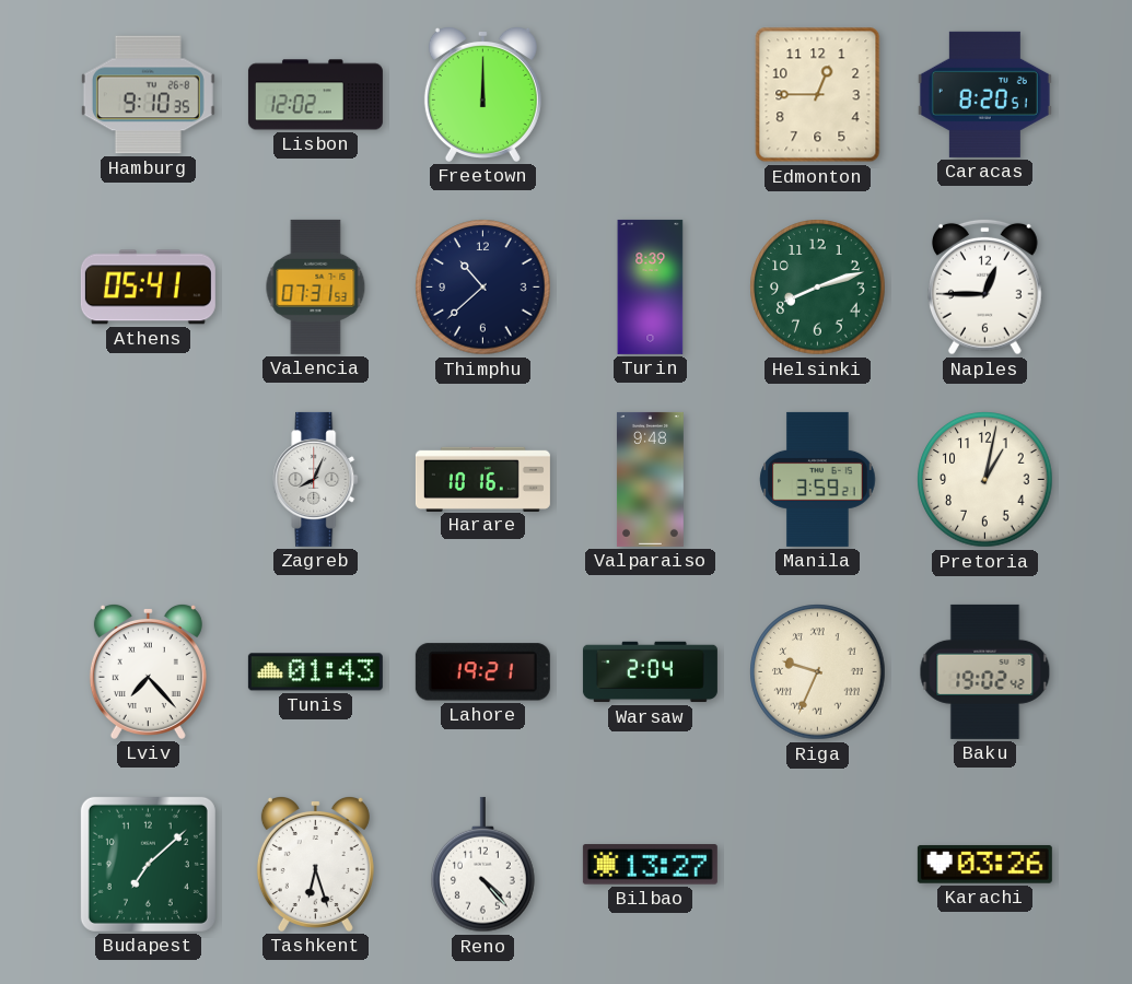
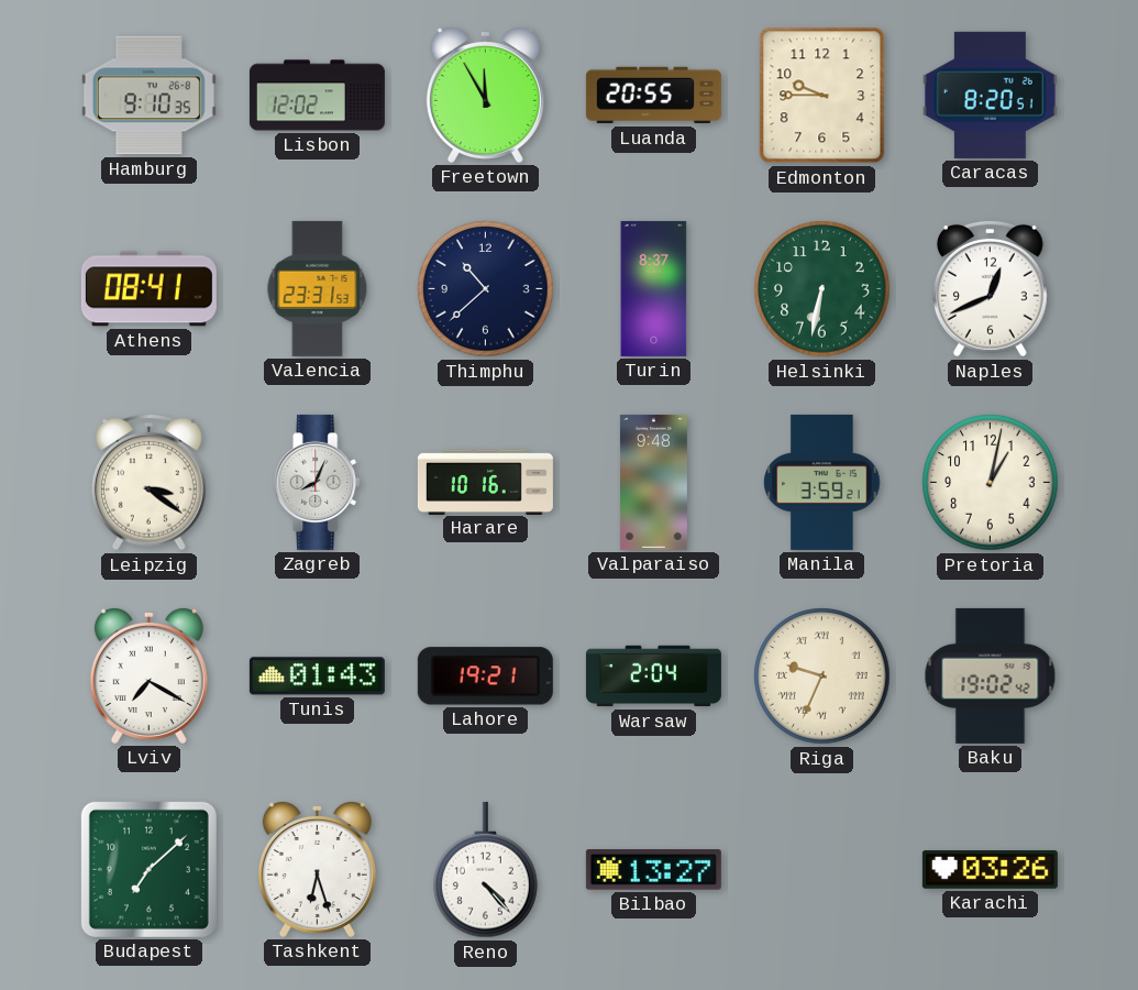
Freetown: 12:00 -> 11:55 (485, 95)
Luanda: none -> 20:55 (653, 96)
Edmonton: 12:45 -> 9:45 (822, 96)
Athens: 05:41 -> 08:41 (148, 289)
Valencia: 07:31 -> 23:31 (318, 288)
Turin: 8:39 -> 8:37 (654, 288)
Helsinki: 8:12 -> 6:32 (822, 289)
Naples: 12:45 -> 12:41 (991, 288)
Leipzig: none -> 3:21 (150, 482)
Lviv: 7:23 -> 7:20 (148, 675)
